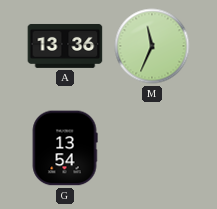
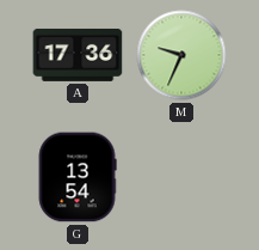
A: 13:36 -> 17:36 (78, 55)
M: 11:34 -> 9:34 (181, 55)
